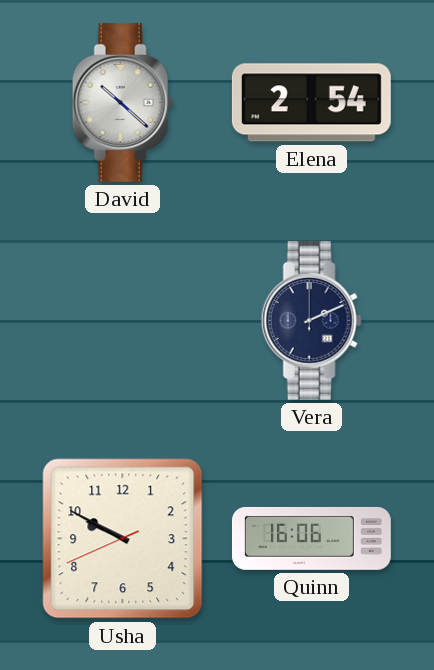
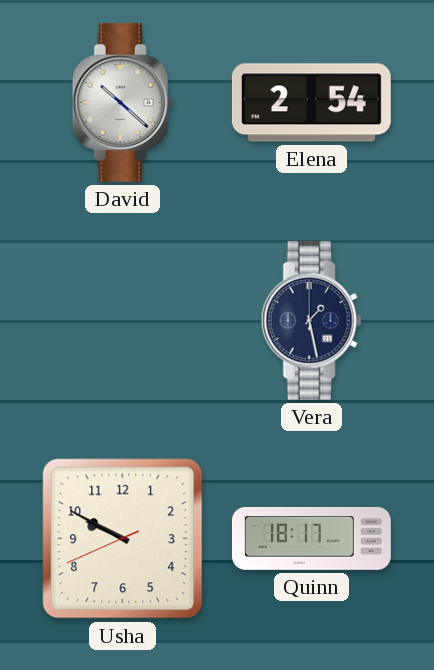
Vera: 2:11 -> 1:28 (311, 320)
Quinn: 16:06 -> 18:17 (311, 538)
